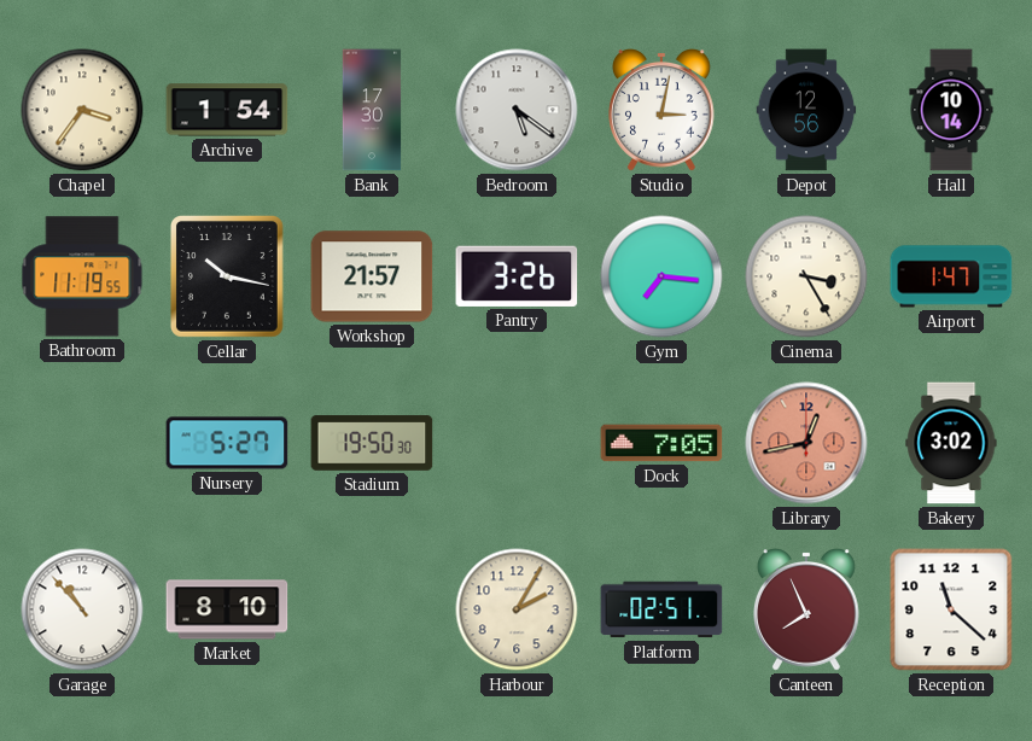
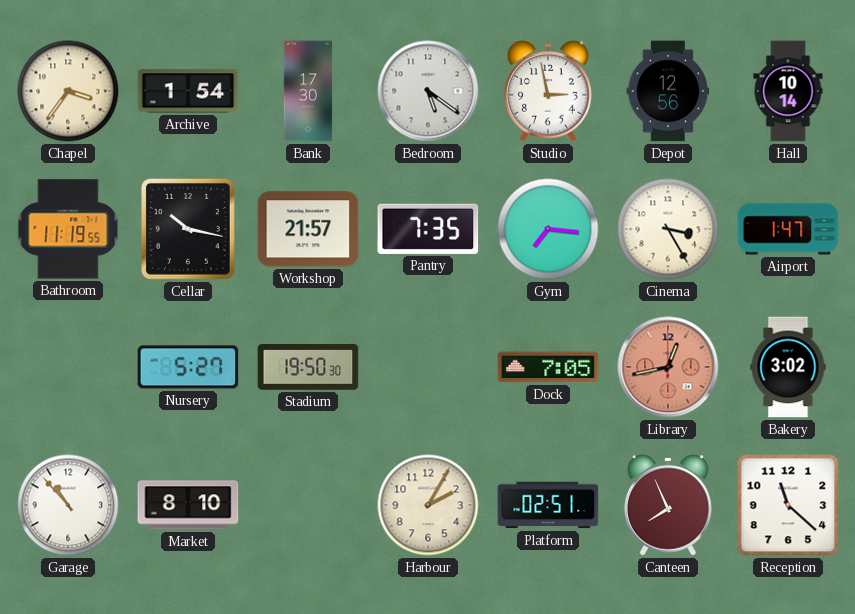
Studio: 3:02 -> 2:58 (549, 92)
Pantry: 3:26 -> 7:35 (428, 229)
